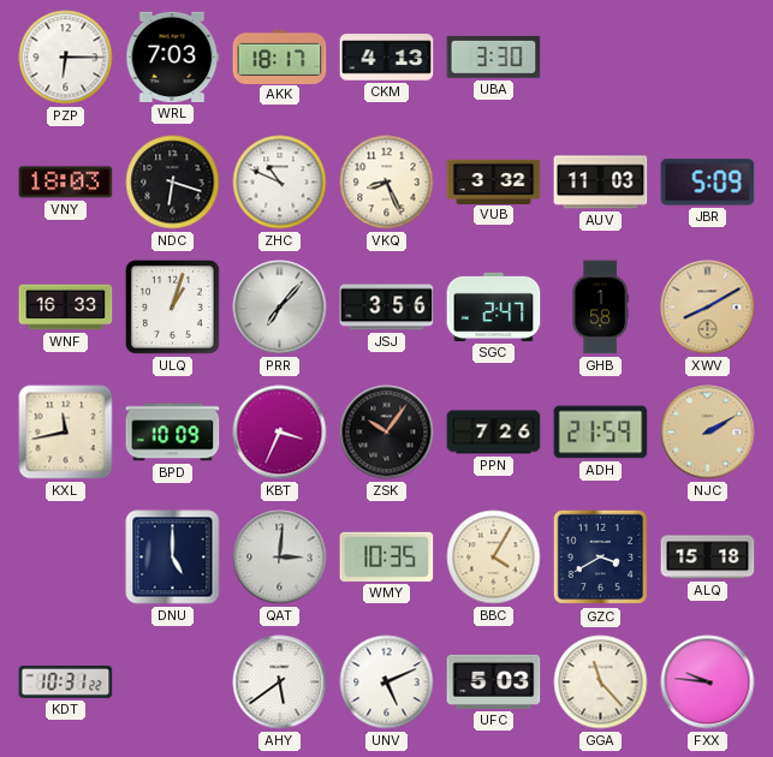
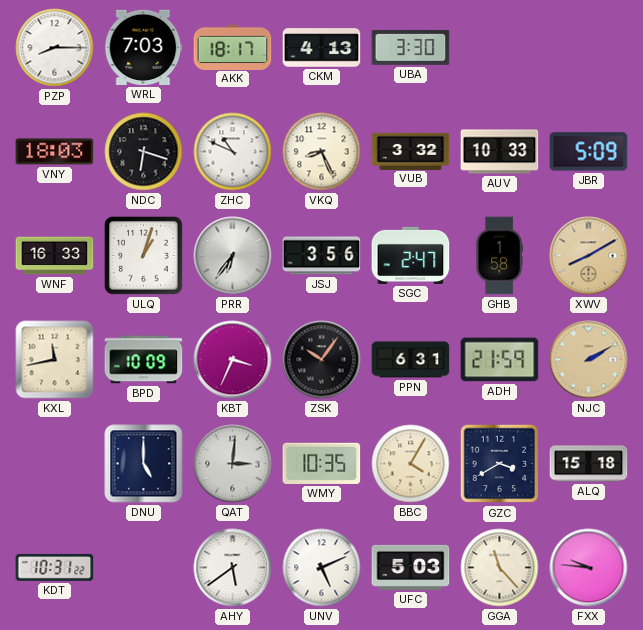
PZP: 6:15 -> 8:15 (55, 48)
AUV: 11:03 -> 10:33 (500, 152)
PRR: 7:07 -> 6:36 (233, 256)
PPN: 7:26 -> 6:31 (411, 360)
